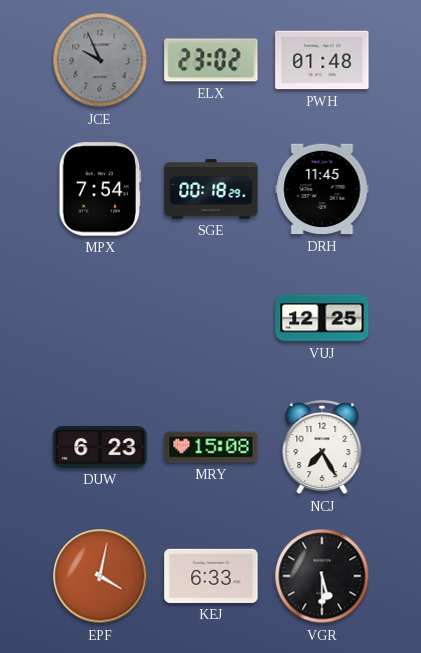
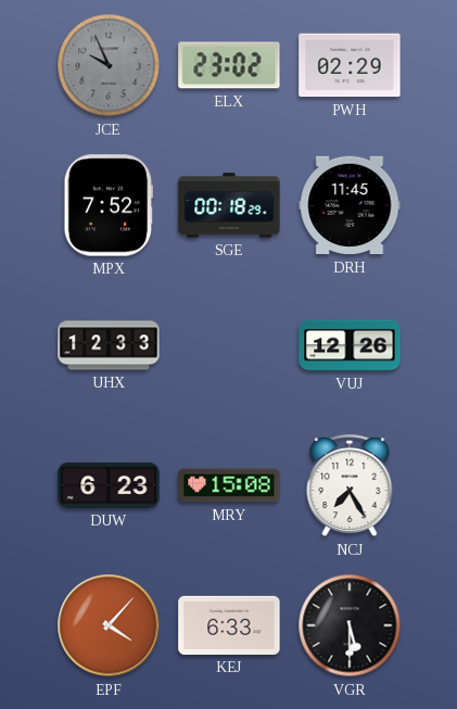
PWH: 01:48 -> 02:29 (350, 65)
MPX: 7:54 -> 7:52 (109, 205)
UHX: none -> 12:33 (109, 345)
VUJ: 12:25 -> 12:26 (350, 345)
EPF: 4:02 -> 4:07 (109, 625)
